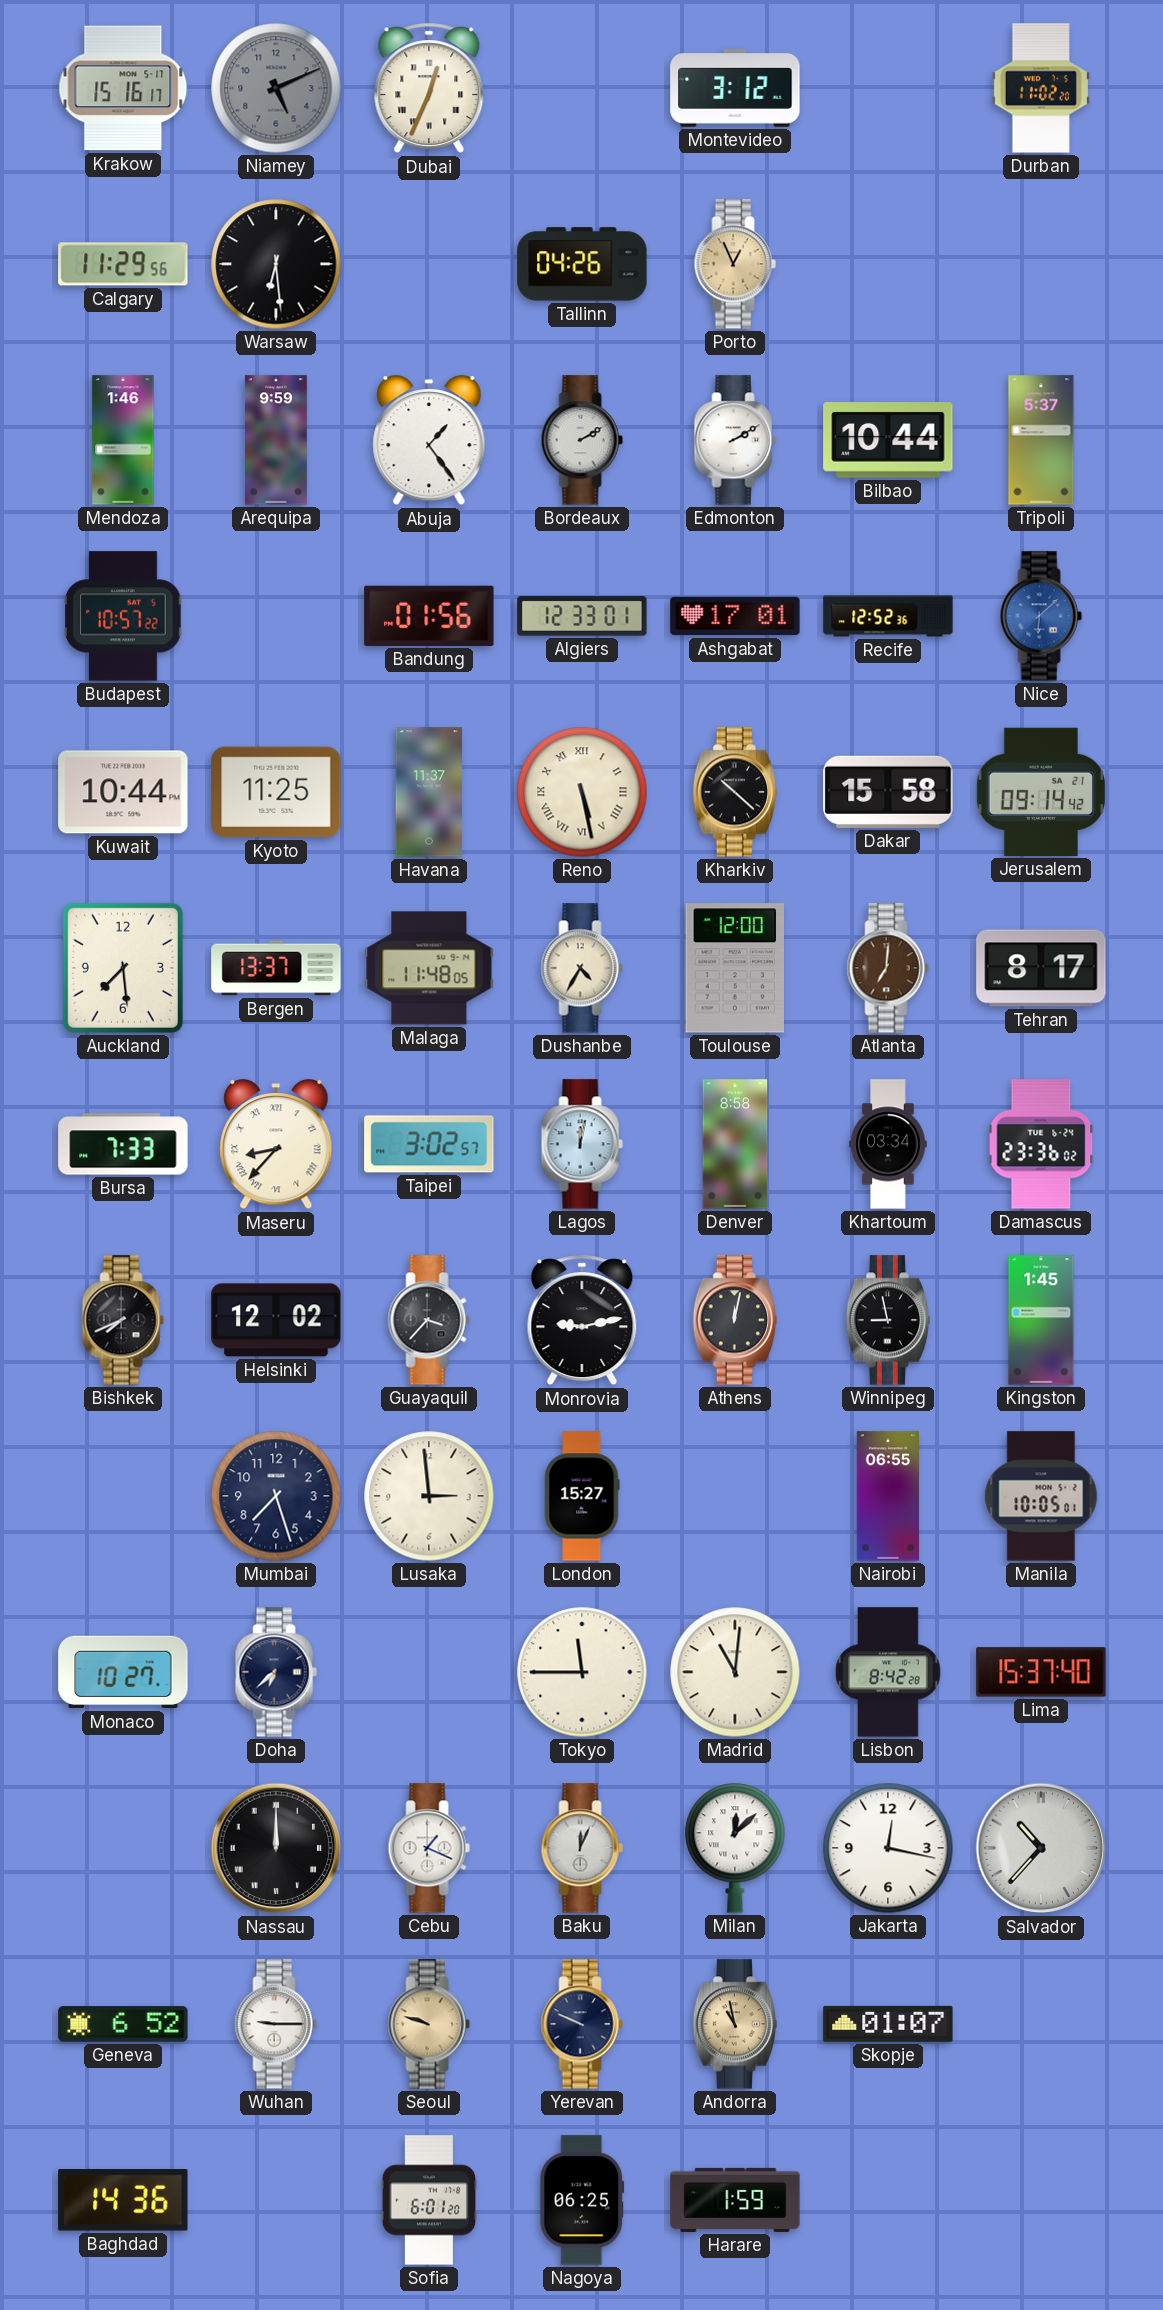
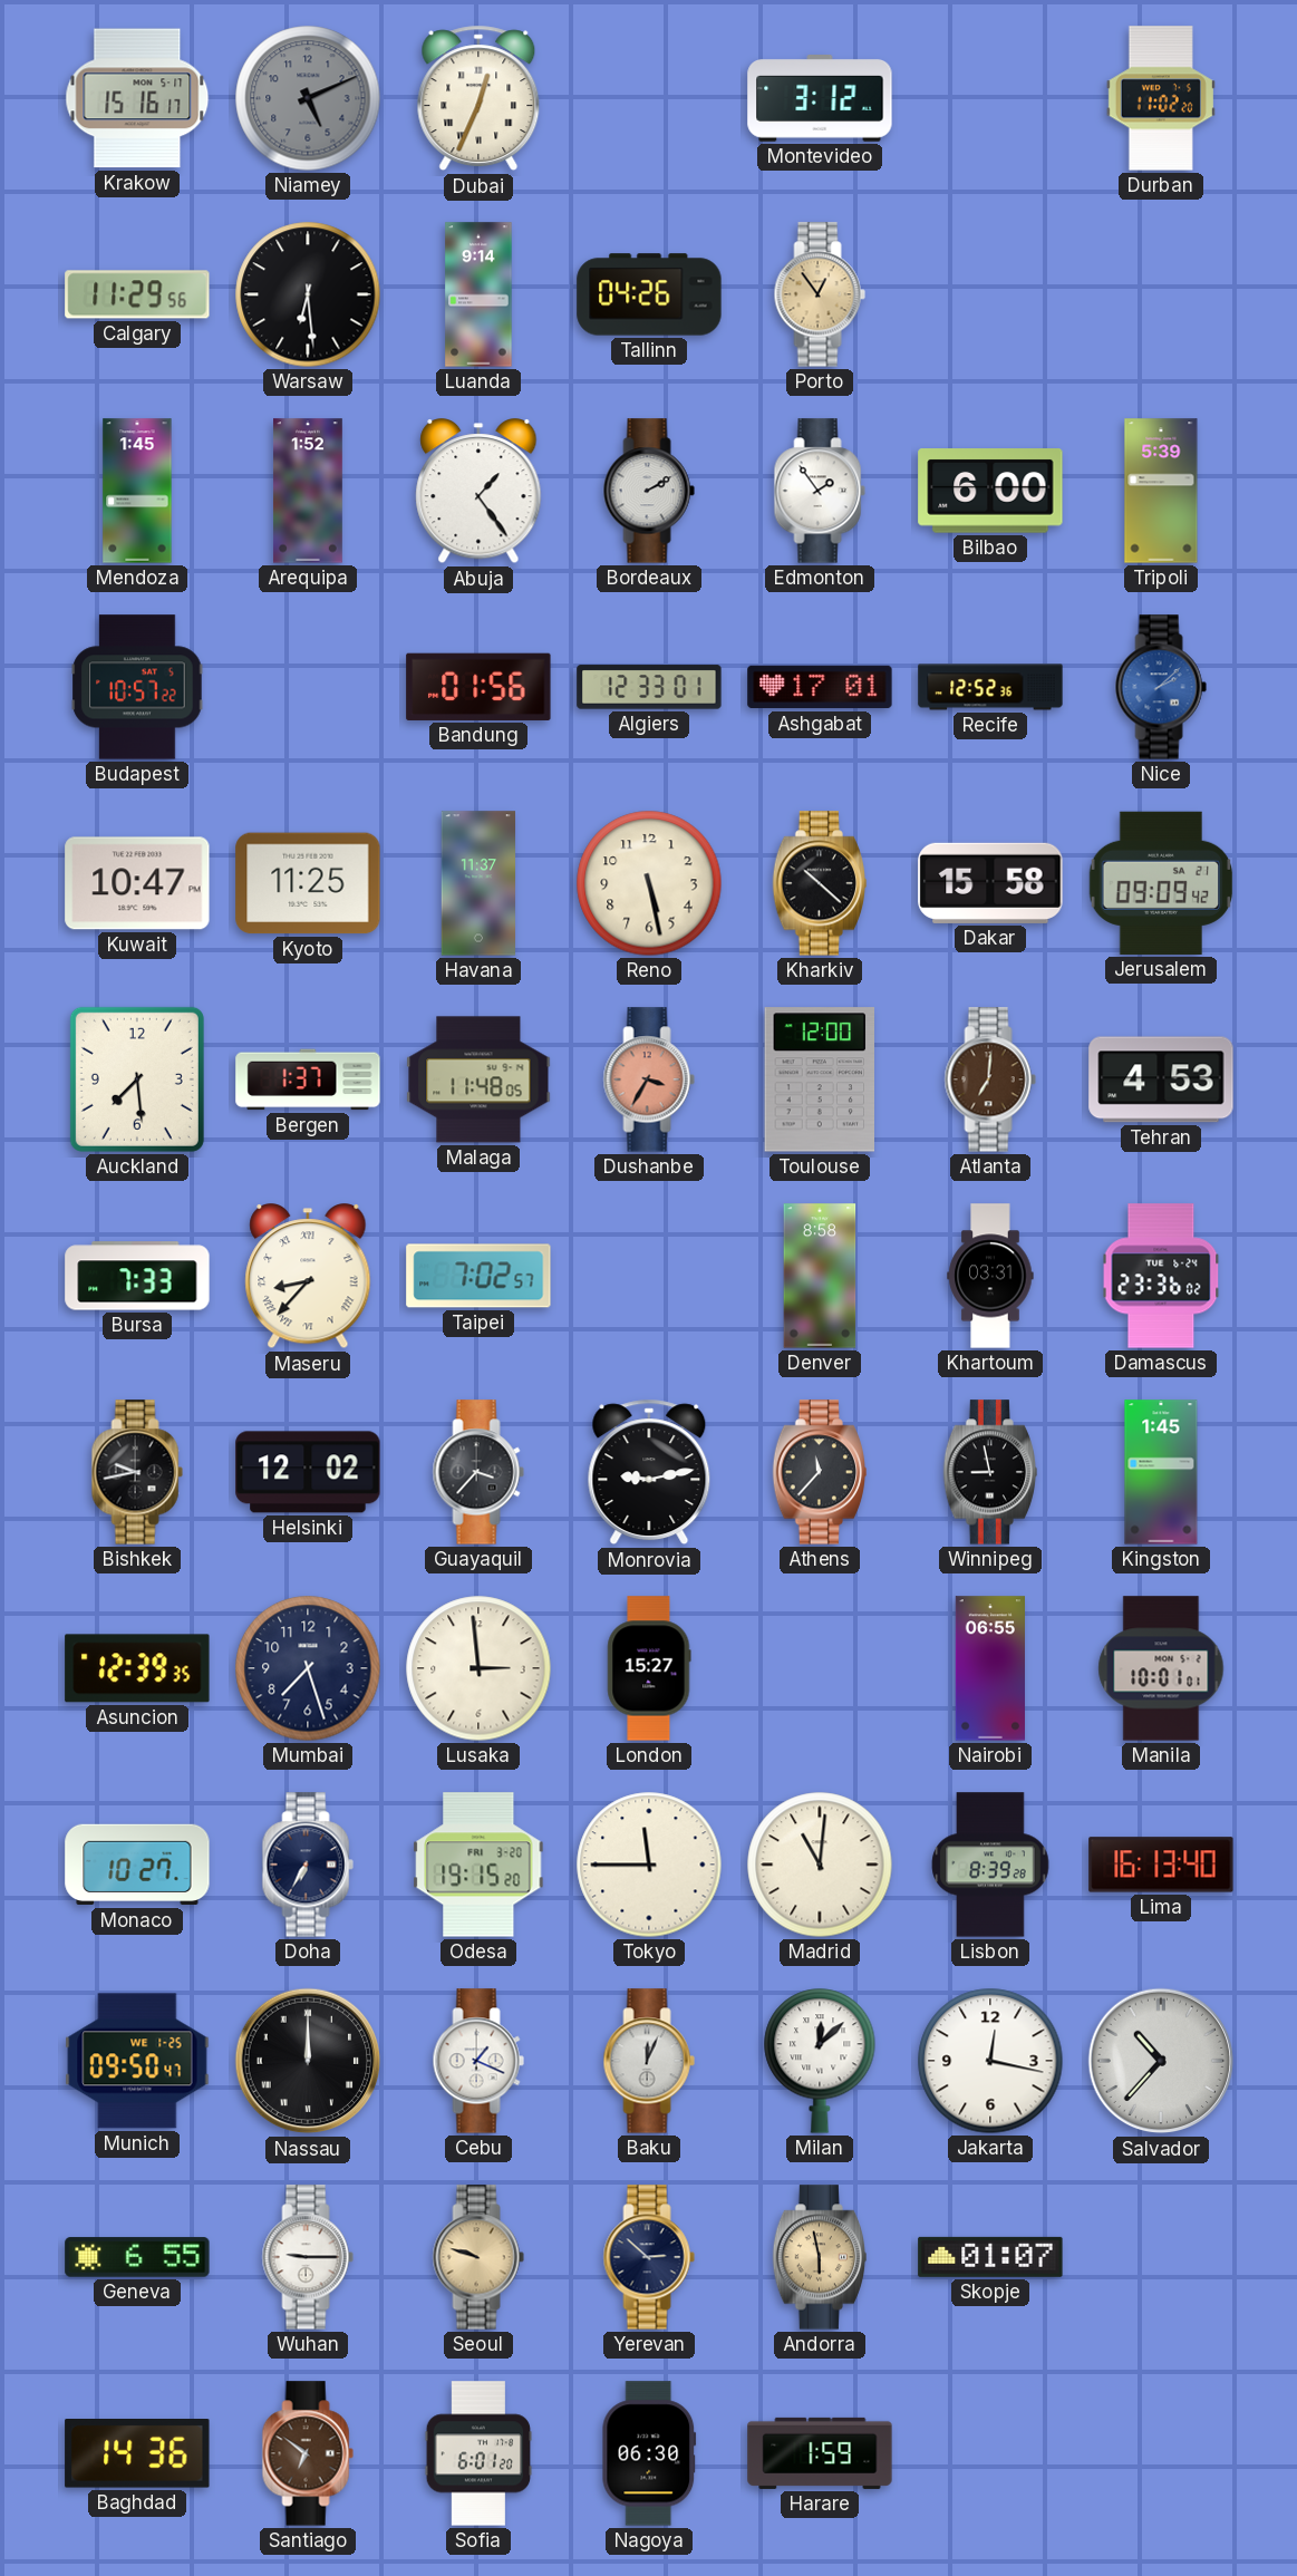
Luanda: none -> 9:14 (478, 294)
Porto: 12:56 -> 12:54 (820, 294)
Mendoza: 1:46 -> 1:45 (137, 491)
Arequipa: 9:59 -> 1:52 (309, 491)
Edmonton: 2:10 -> 1:54 (820, 491)
Bilbao: 10:44 -> 6:00 (990, 491)
Tripoli: 5:37 -> 5:39 (1161, 491)
Nice: 6:08 -> 2:08 (1161, 687)
Kuwait: 10:44 -> 10:47 (137, 883)
Reno numerals: Roman -> Arabic (649, 883)
Jerusalem: 09:14 -> 09:09 (1161, 883)
Bergen: 13:37 -> 1:37 (308, 1079)
Dushanbe: 4:35 -> 3:35 (649, 1079)
Dushanbe dial: cream -> salmon (649, 1079)
Tehran: 8:17 -> 4:53 (1161, 1079)
Taipei: 3:02 -> 7:02 (478, 1276)
Lagos: 12:02 -> none (582, 1144)
Khartoum: 03:34 -> 03:31 (990, 1276)
Bishkek: 7:41 -> 9:43 (137, 1472)
Athens: 12:02 -> 11:37 (819, 1472)
Asuncion: none -> 12:39 (137, 1668)
Manila: 10:05 -> 10:01 (1161, 1668)
Doha: 6:38 -> 6:35 (308, 1865)
Odesa: none -> 19:15 (478, 1865)
Lisbon: 8:42 -> 8:39 (990, 1865)
Lima: 15:37 -> 16:13 (1161, 1865)
Munich: none -> 09:50 (137, 2061)
Geneva: 6:52 -> 6:55 (137, 2257)
Yerevan: 9:49 -> 2:52 (649, 2257)
Andorra: 10:58 -> 5:58 (819, 2257)
Santiago: none -> 6:51 (308, 2453)
Nagoya: 06:25 -> 06:30 (649, 2453)
